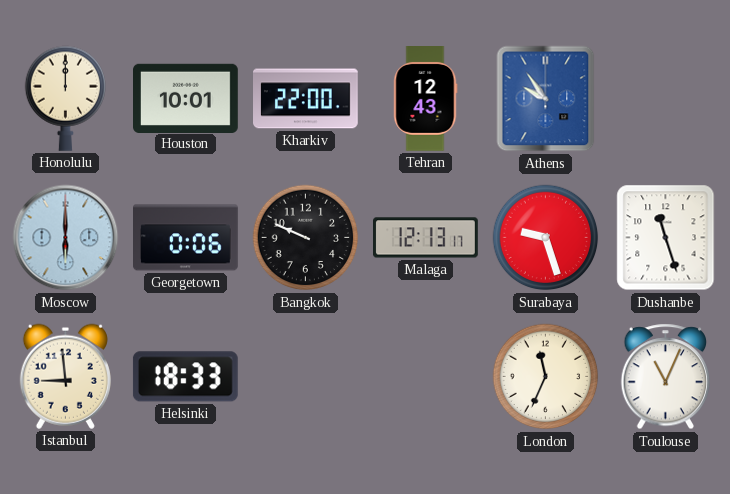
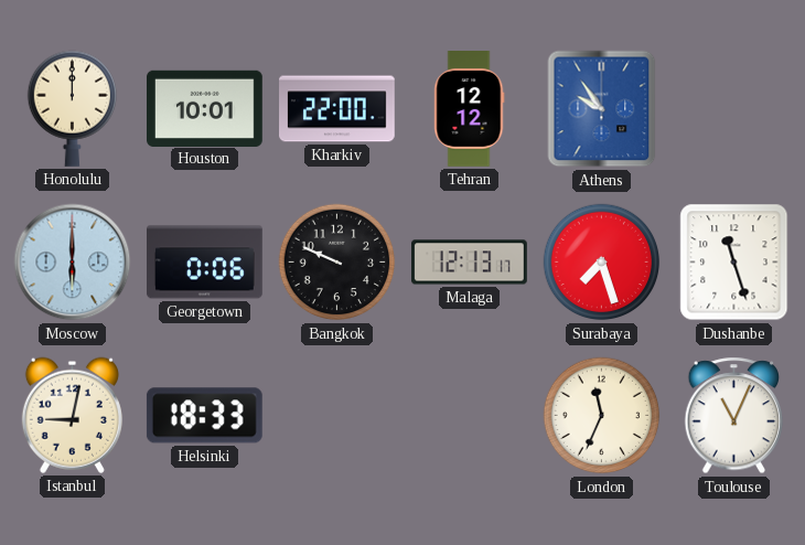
Tehran: 12:43 -> 12:12 (470, 109)
Surabaya: 9:27 -> 7:27 (602, 263)
Istanbul: 8:59 -> 9:02 (72, 415)
